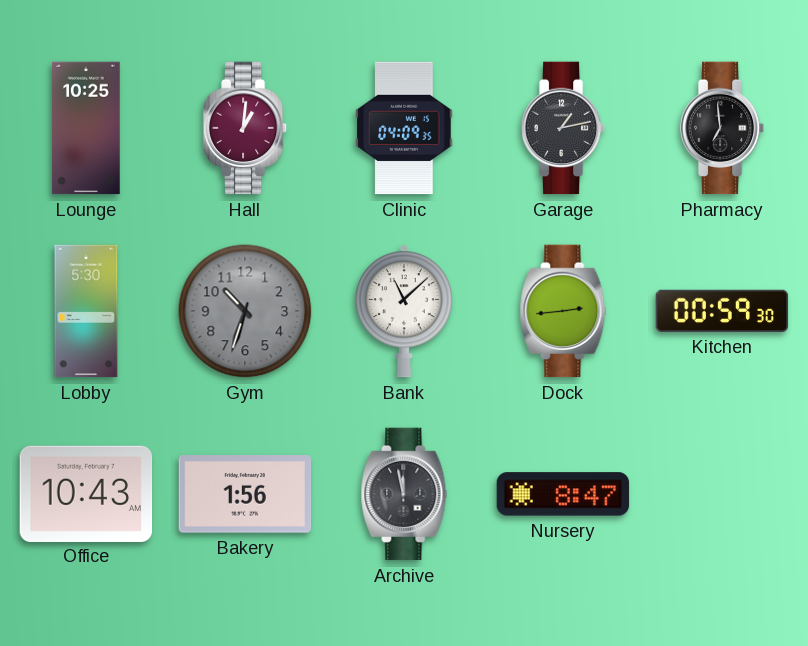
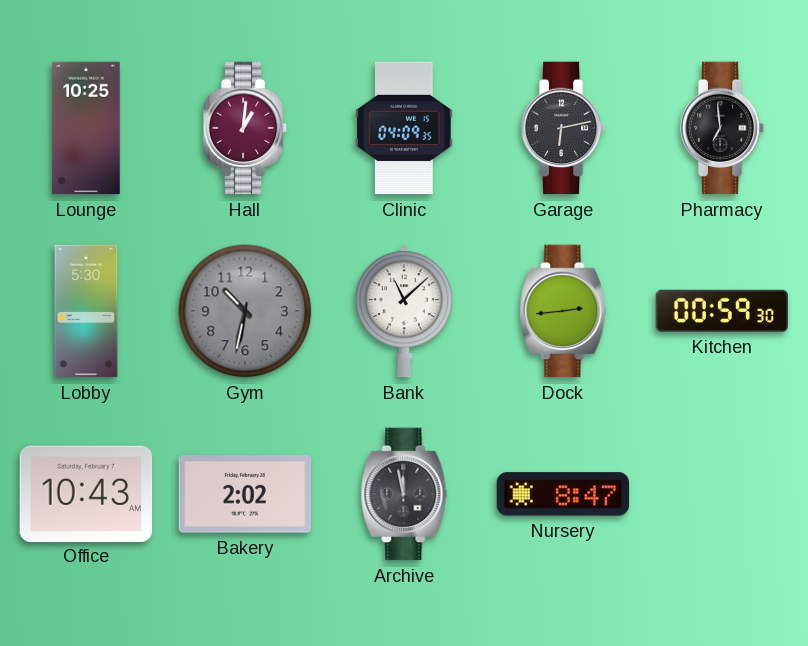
Garage: 1:13 -> 6:13 (563, 128)
Gym: 10:33 -> 10:32 (245, 311)
Bakery: 1:56 -> 2:02 (245, 494)
